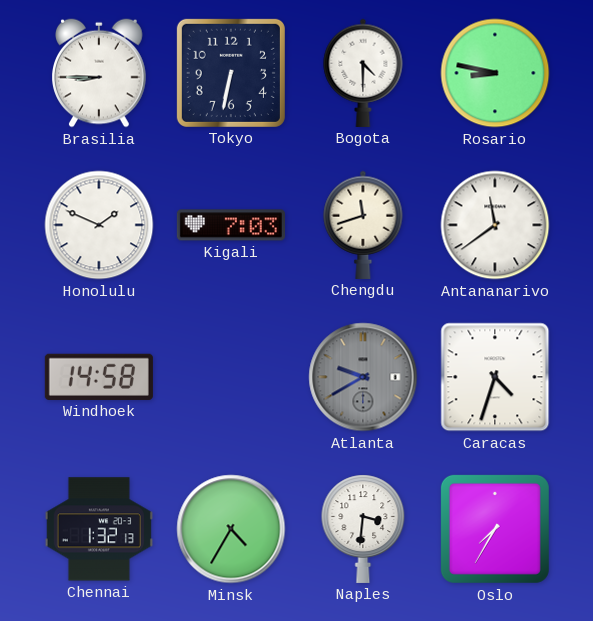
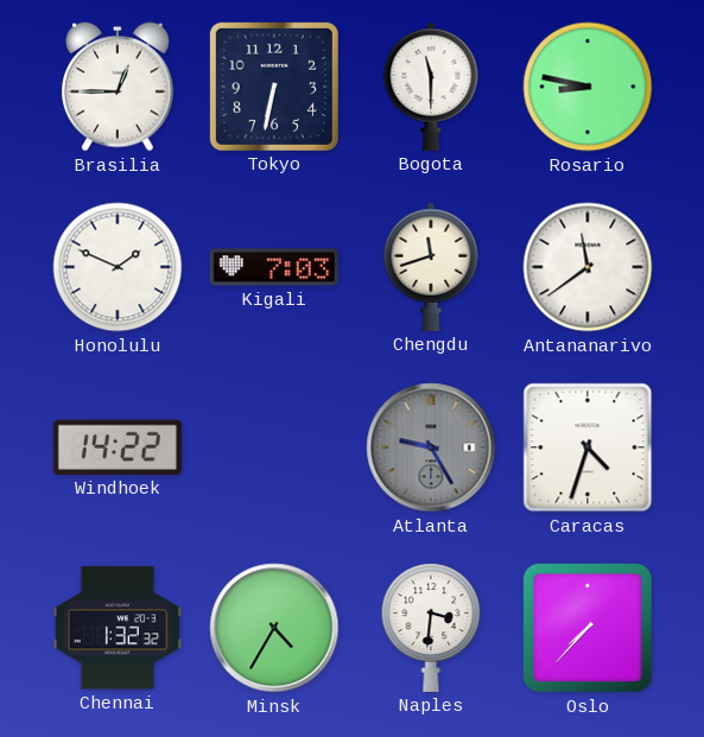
Brasilia: 8:45 -> 12:45 (119, 87)
Bogota: 4:30 -> 11:30 (431, 87)
Windhoek: 14:58 -> 14:22 (118, 447)
Atlanta: 9:40 -> 9:25 (431, 447)
Chennai: 1:32:13 -> 1:32:32 (118, 628)
Oslo: 7:35 -> 7:37 (588, 628)
